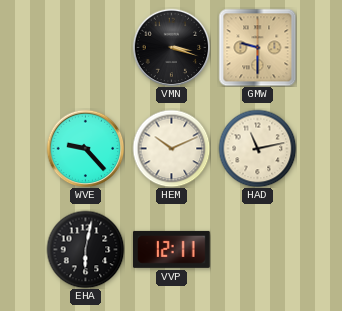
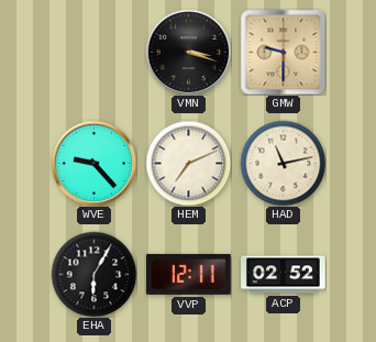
HEM: 10:11 -> 7:11 (188, 163)
EHA: 6:02 -> 6:05 (93, 274)
ACP: none -> 02:52 (284, 275)
